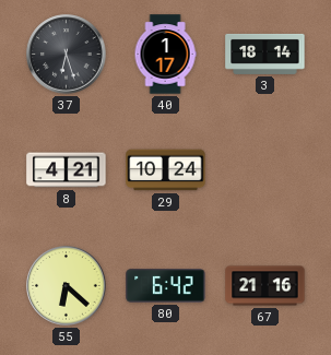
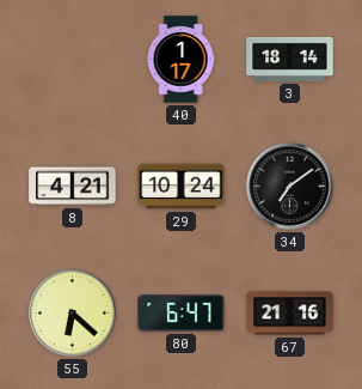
37: 6:27 -> none (67, 55)
34: none -> 7:09 (290, 187)
80: 6:42 -> 6:47 (182, 314)
